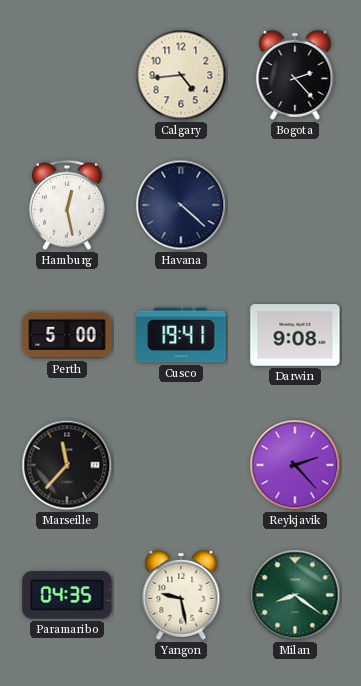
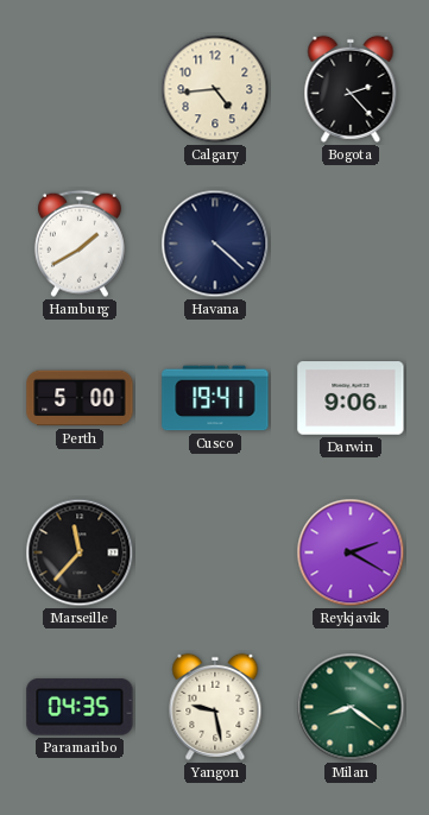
Hamburg: 12:28 -> 1:40 (80, 244)
Darwin: 9:08 -> 9:06 (351, 398)
Reykjavik: 2:23 -> 2:20 (351, 552)
